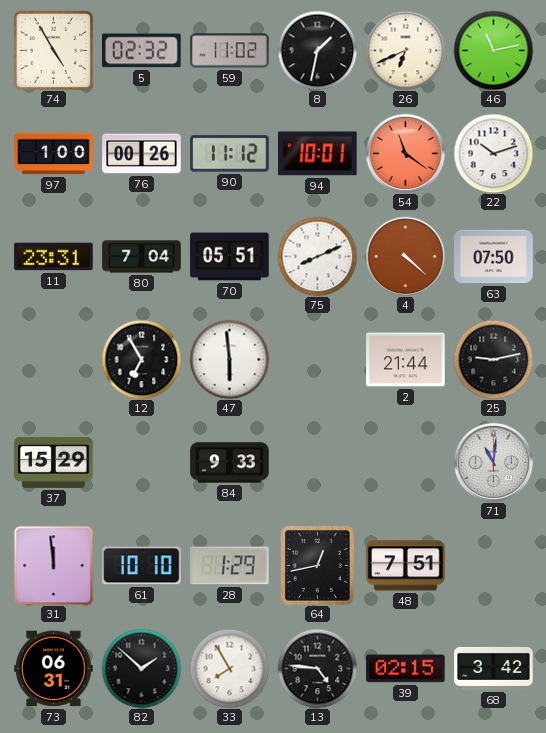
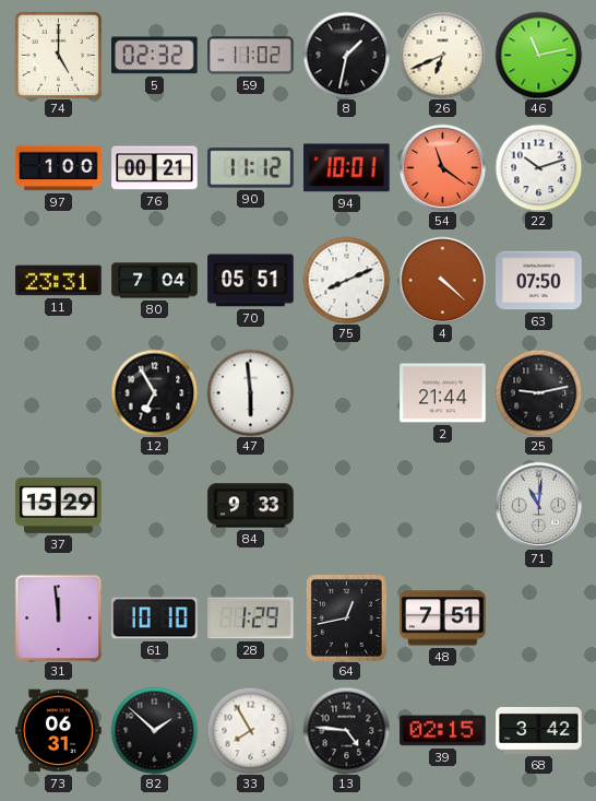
74: 4:55 -> 5:00 (58, 55)
76: 00:26 -> 00:21 (155, 168)
